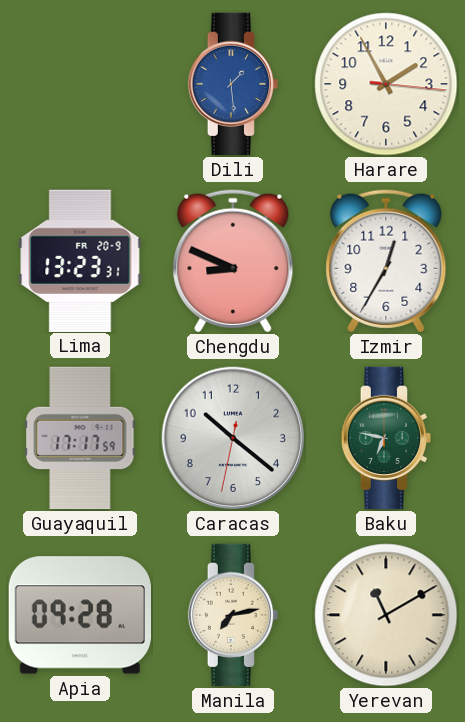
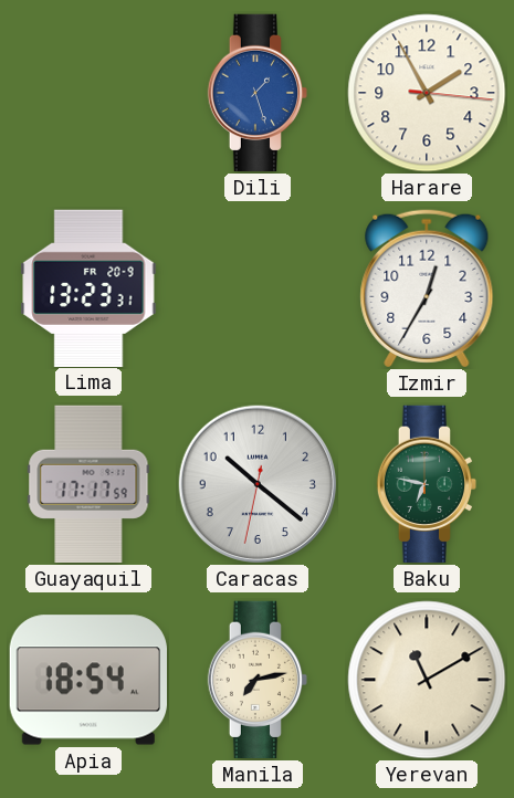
Dili: 1:29 -> 1:27 (258, 93)
Chengdu: 8:49 -> none (233, 261)
Apia: 09:28 -> 18:54 (87, 680)
